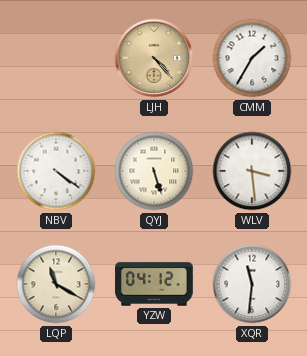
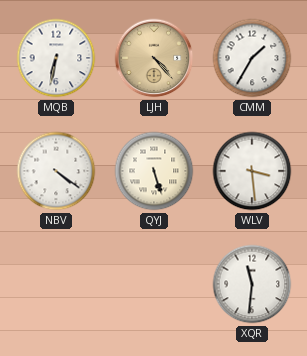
MQB: none -> 6:32 (56, 58)
LQP: 11:20 -> none (56, 284)
YZW: 04:12 -> none (154, 284)
